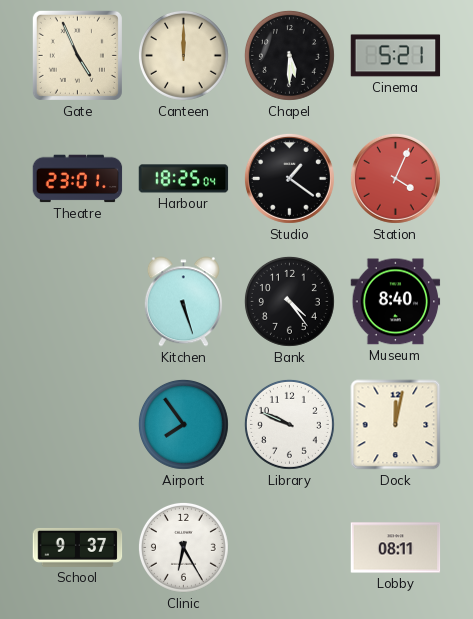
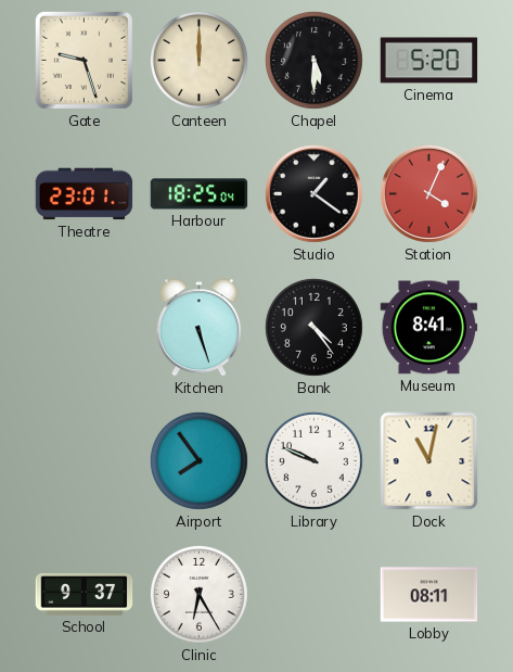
Gate: 4:56 -> 9:27 (84, 60)
Cinema: 5:21 -> 5:20 (429, 61)
Museum: 8:40 -> 8:41 (429, 328)
Dock: 12:02 -> 11:02 (429, 461)
